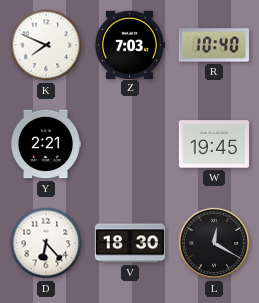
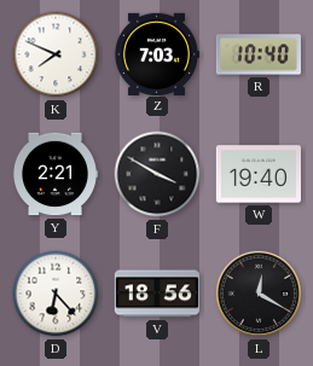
F: none -> 3:50 (157, 174)
W: 19:45 -> 19:40 (257, 174)
V: 18:30 -> 18:56 (156, 294)
